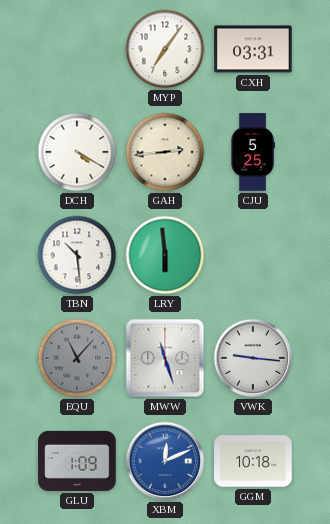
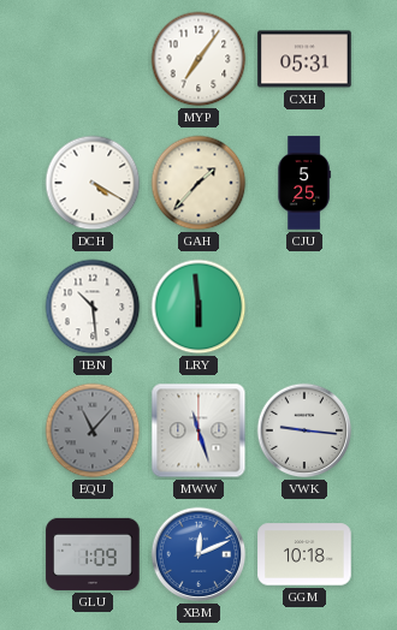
CXH: 03:31 -> 05:31 (304, 59)
GAH: 2:44 -> 1:37 (198, 183)
